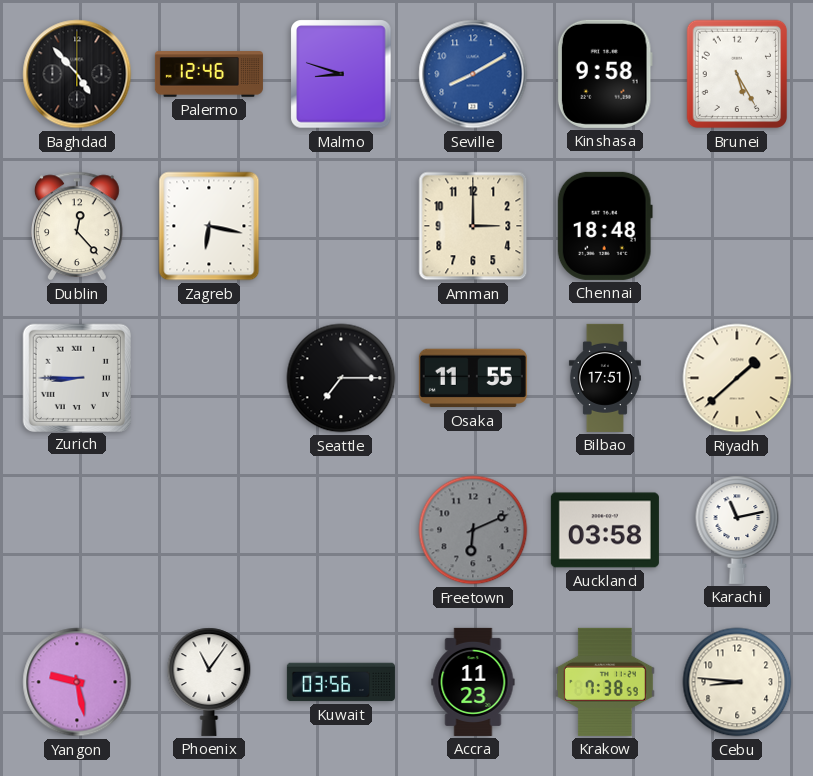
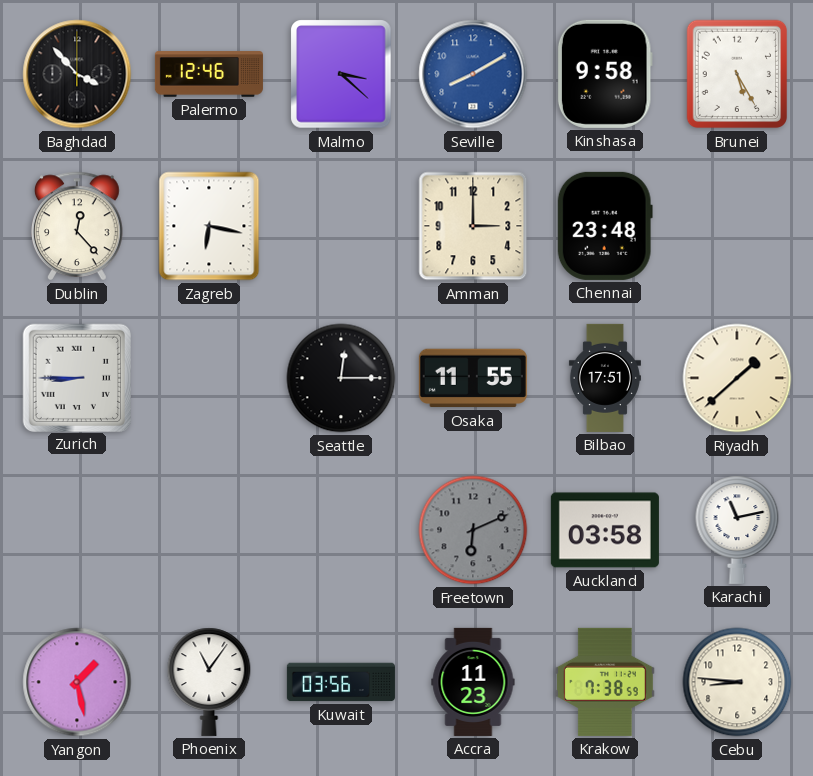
Baghdad: 4:53 -> 3:53 (77, 74)
Malmo: 8:48 -> 3:22 (341, 74)
Chennai: 18:48 -> 23:48 (605, 226)
Seattle: 7:15 -> 12:15 (341, 378)
Yangon: 9:28 -> 1:28 (77, 682)
